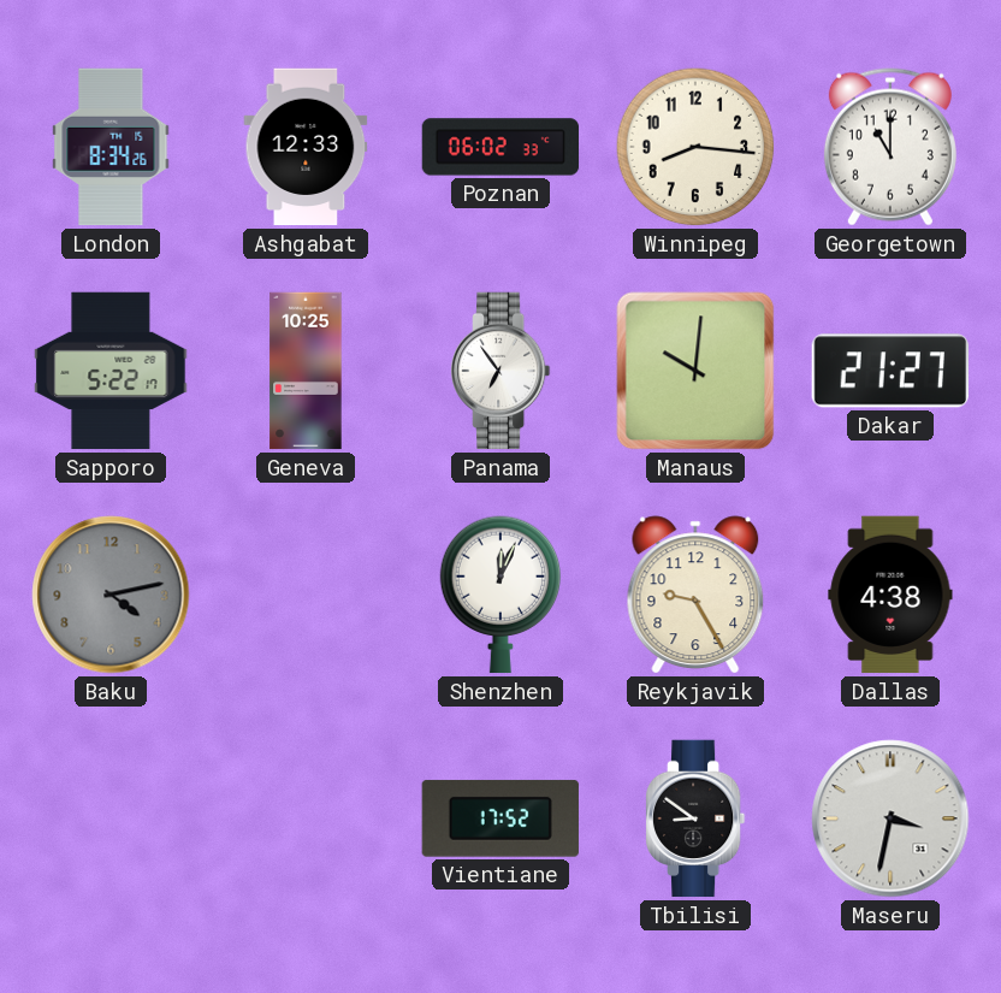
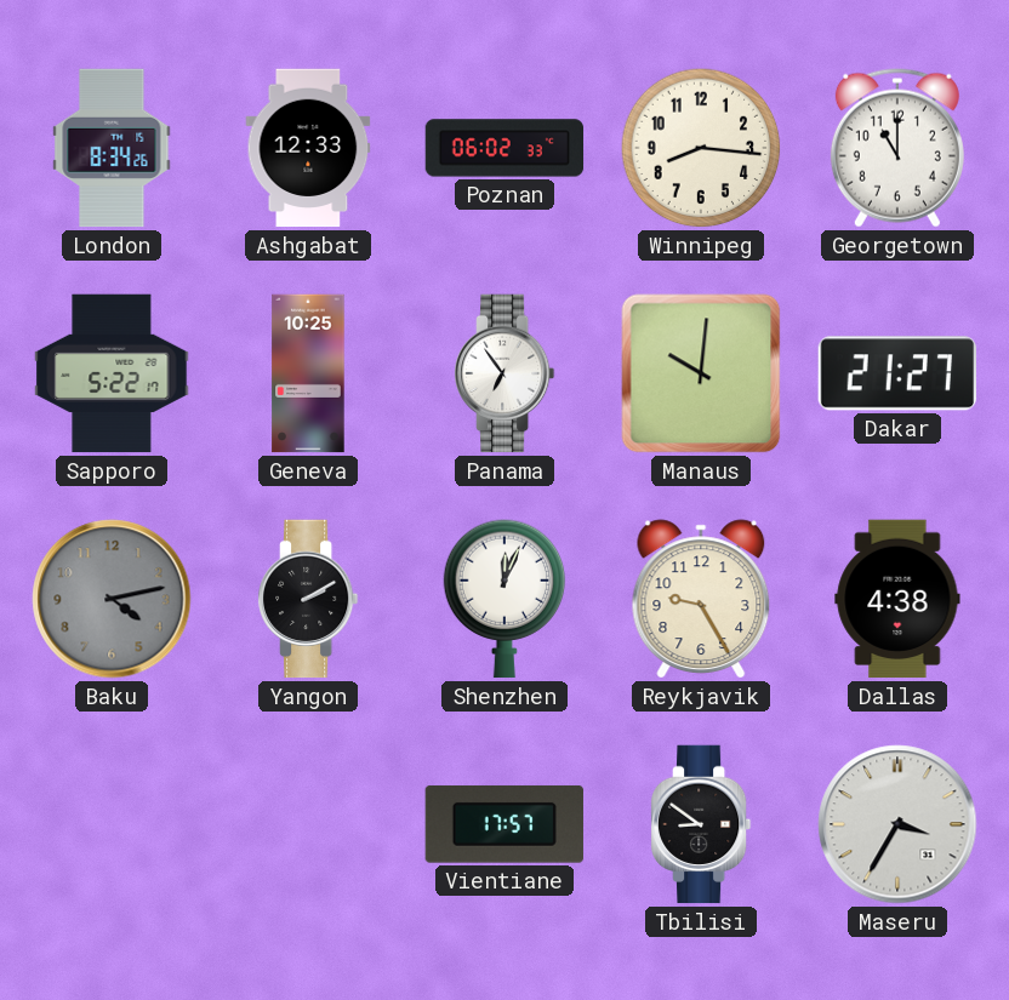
Yangon: none -> 2:10 (309, 599)
Vientiane: 17:52 -> 17:57 (504, 824)
Maseru: 3:32 -> 3:35 (897, 824)
